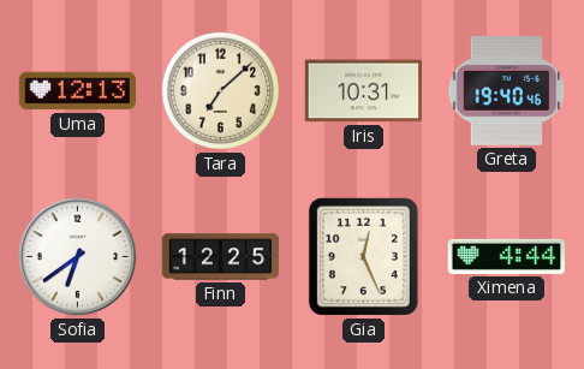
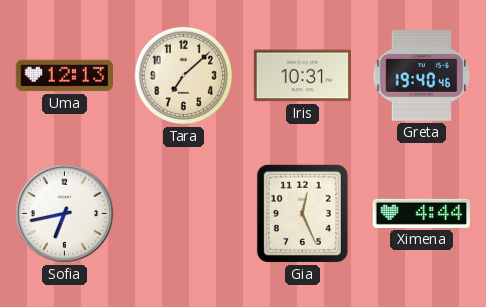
Sofia: 6:39 -> 6:43 (65, 214)
Finn: 12:25 -> none (221, 257)
